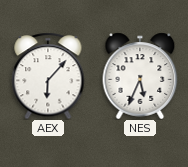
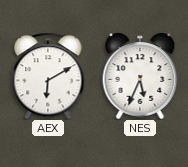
AEX: 6:07 -> 6:10 (48, 76)
